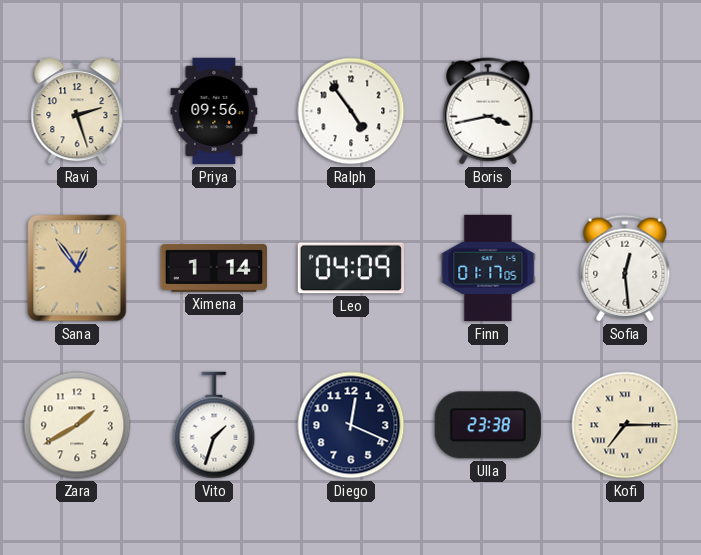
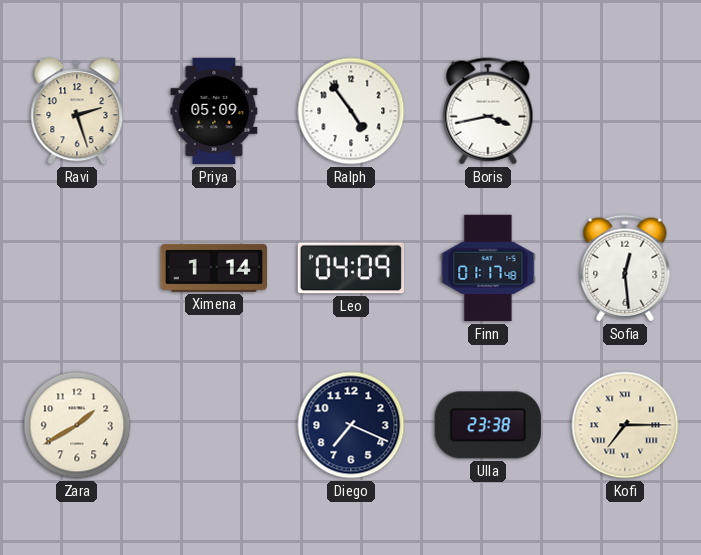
Priya: 09:56 -> 05:09 (214, 111)
Sana: 12:54 -> none (77, 268)
Finn: 01:17:05 -> 01:17:48 (488, 268)
Vito: 1:33 -> none (214, 425)
Diego: 12:19 -> 7:19 (351, 425)
